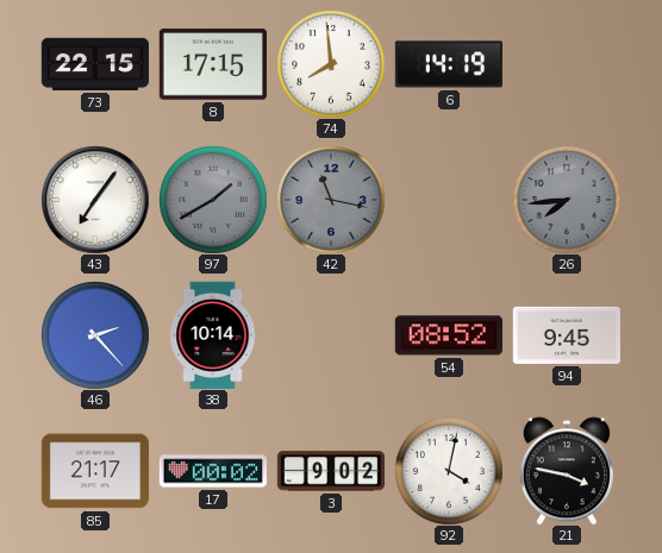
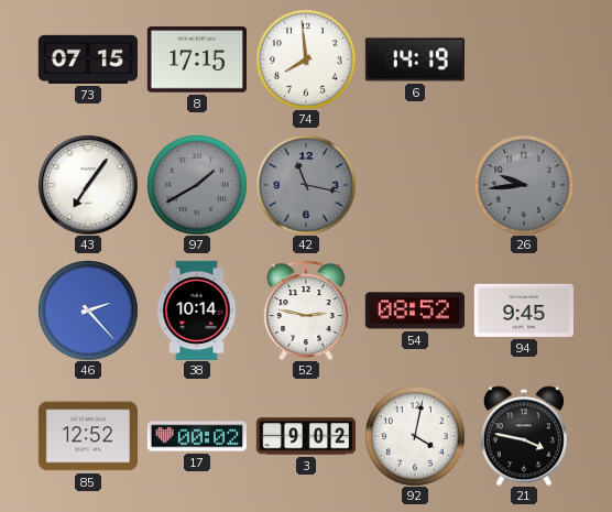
73: 22:15 -> 07:15 (88, 59)
26: 7:44 -> 9:44 (524, 185)
52: none -> 2:47 (306, 311)
85: 21:17 -> 12:52 (88, 436)
